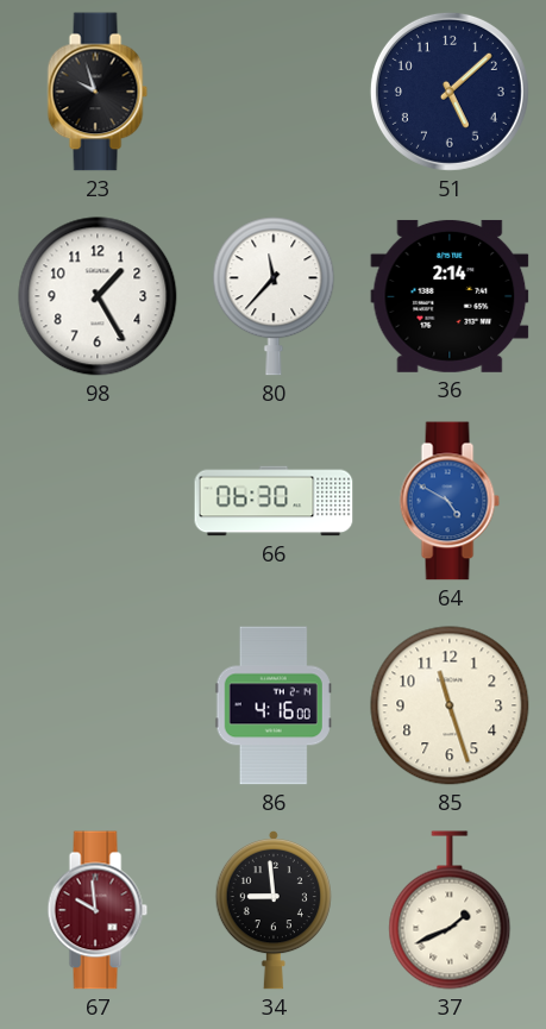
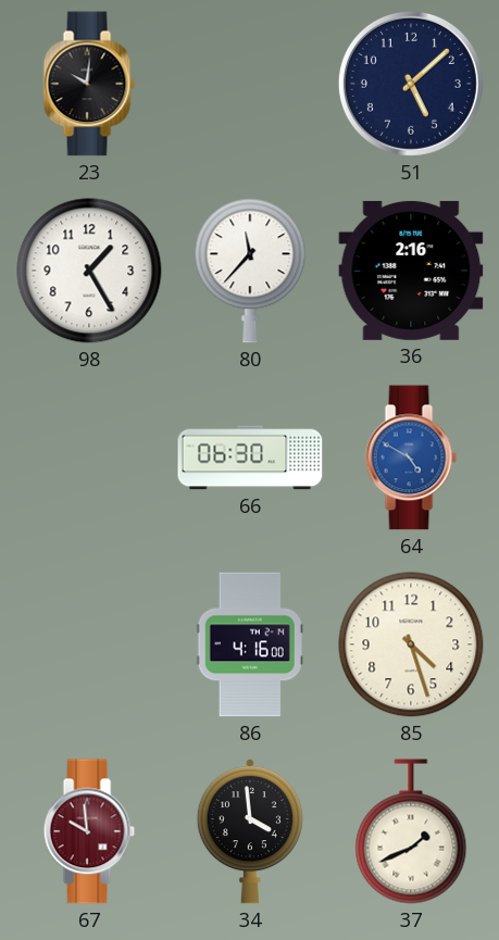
23: 9:57 -> 10:01 (89, 84)
36: 2:14 -> 2:16 (411, 271)
85: 11:27 -> 4:27 (411, 644)
34: 8:59 -> 3:59 (250, 831)
